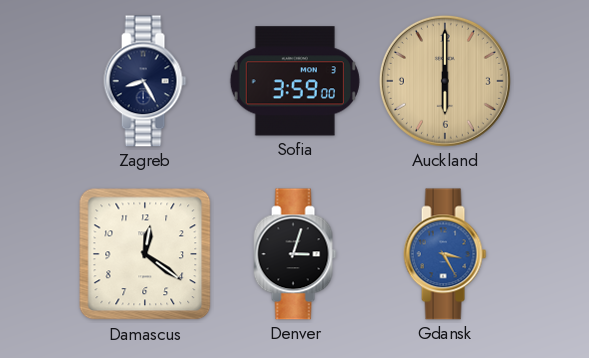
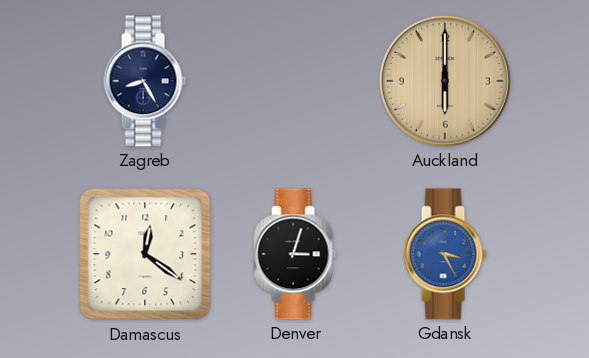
Sofia: 3:59 -> none (295, 81)
